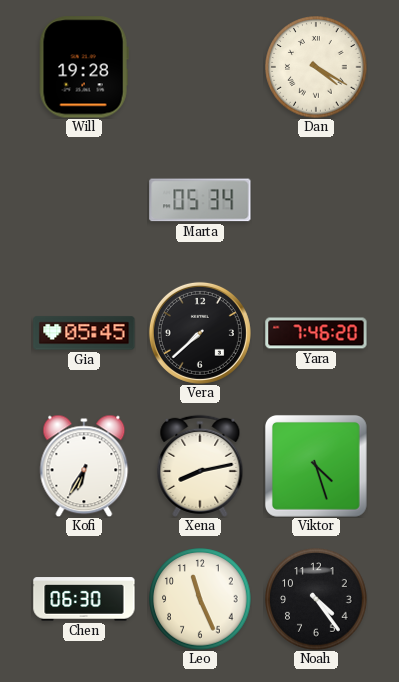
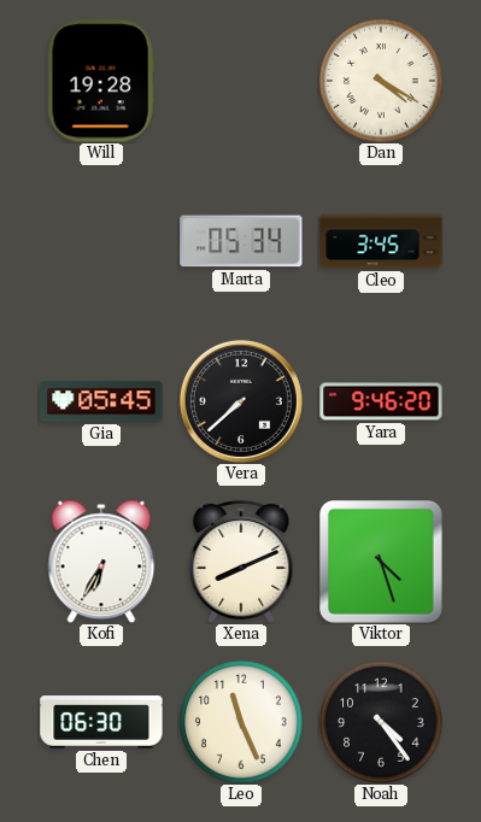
Cleo: none -> 3:45 (381, 241)
Yara: 7:46 -> 9:46 (381, 401)
Xena: 8:13 -> 8:11 (241, 562)
